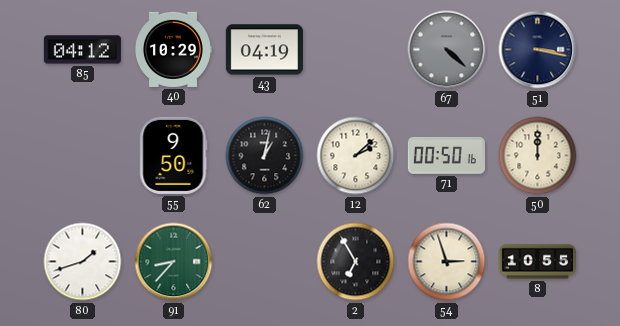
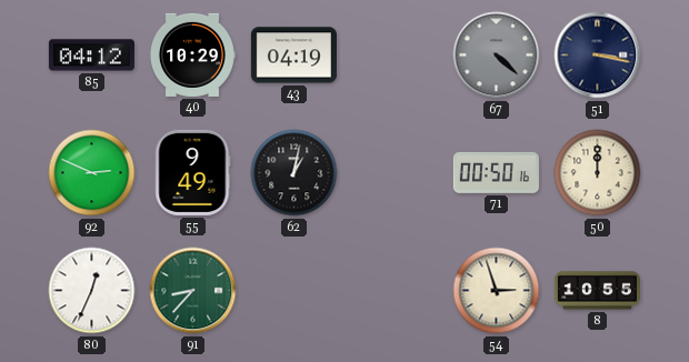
92: none -> 2:49 (92, 173)
55: 9:50 -> 9:49 (193, 172)
12: 2:08 -> none (356, 156)
80: 1:42 -> 12:34 (92, 291)
2: 6:55 -> none (356, 262)
